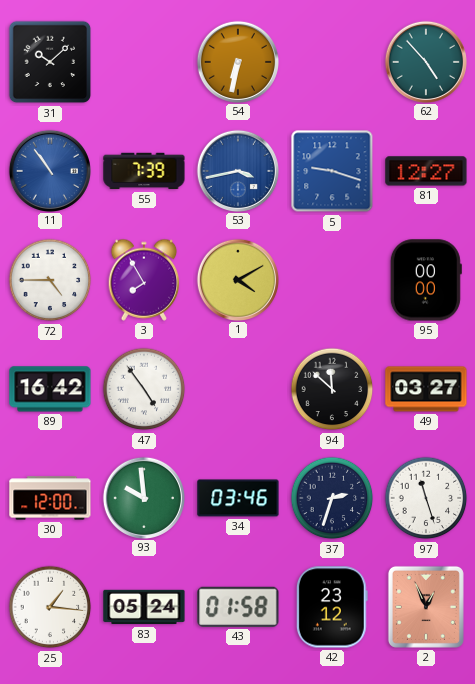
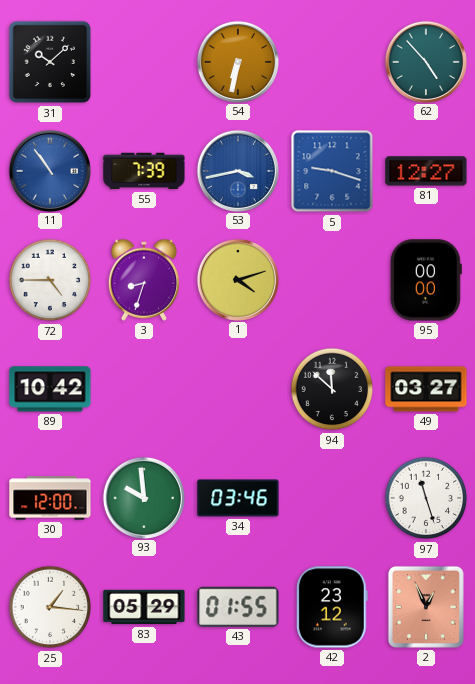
3: 7:55 -> 8:33 (144, 280)
1: 4:10 -> 4:12 (237, 279)
89: 16:42 -> 10:42 (50, 389)
47: 4:54 -> none (144, 389)
37: 2:33 -> none (332, 498)
83: 05:24 -> 05:29 (144, 607)
43: 01:58 -> 01:55 (238, 607)
